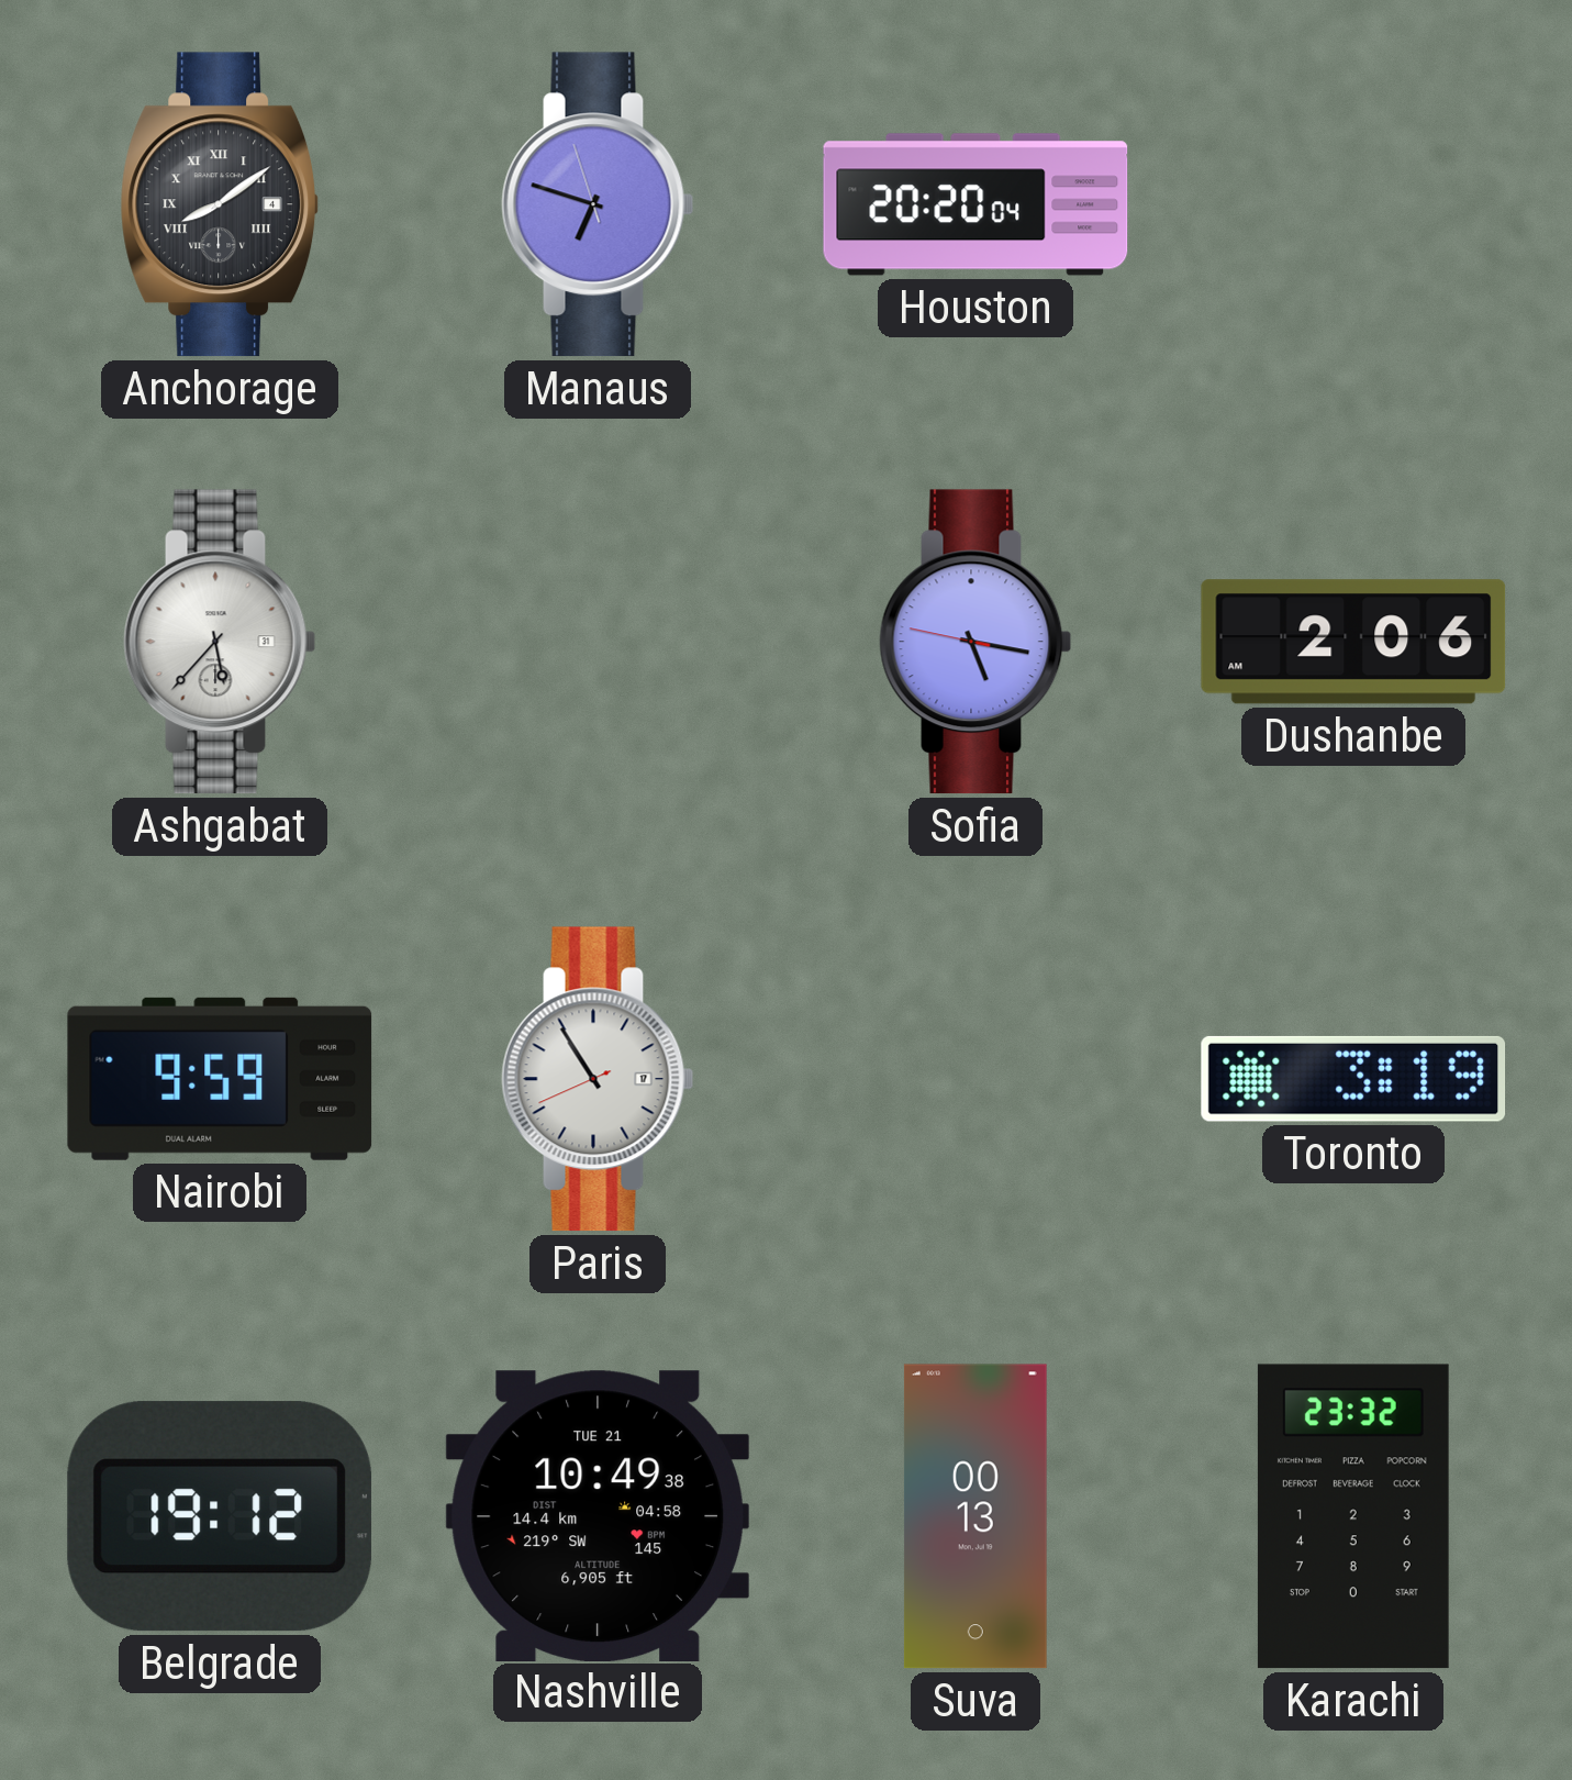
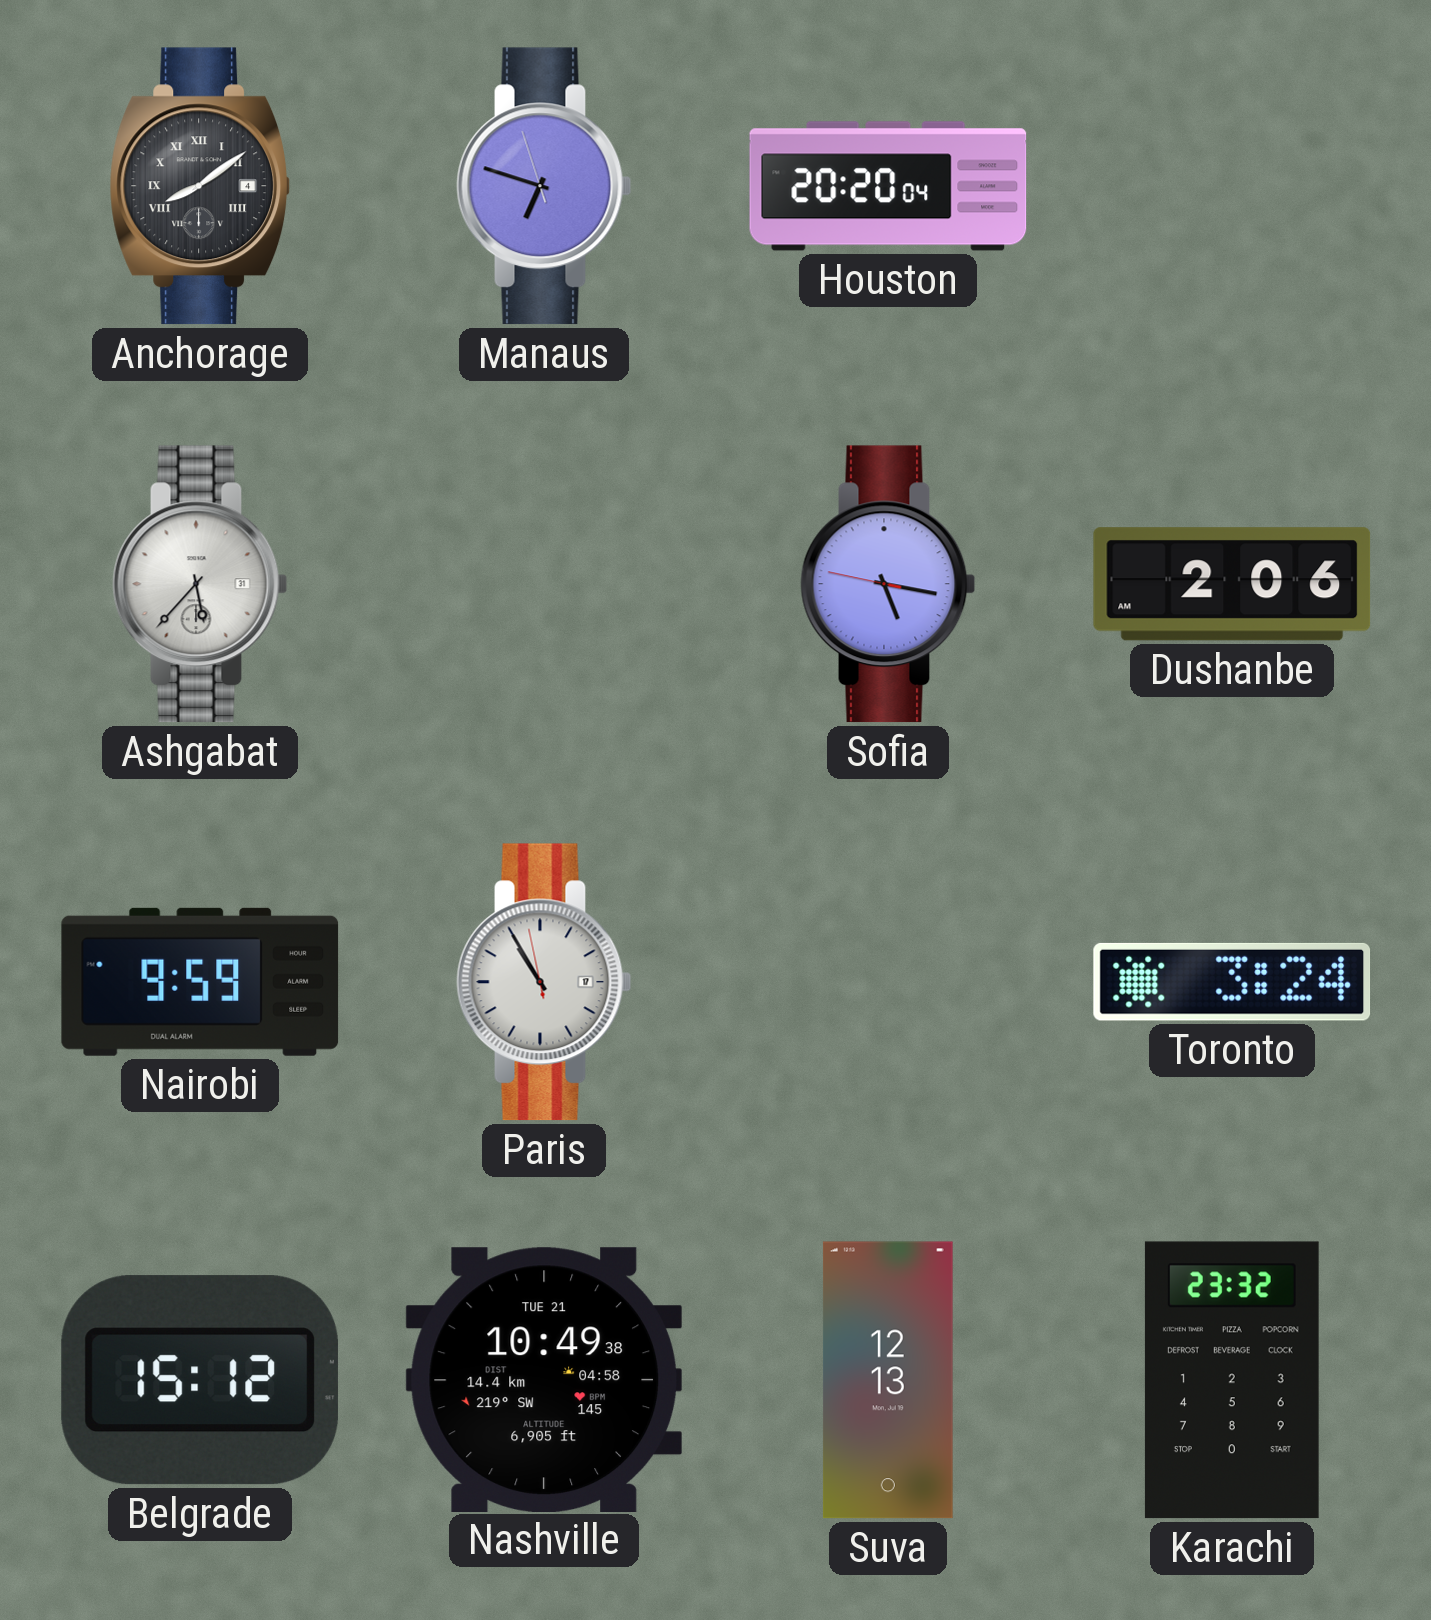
Paris: 10:54:41 -> 10:54:58 (544, 982)
Toronto: 3:19 -> 3:24 (1232, 982)
Belgrade: 19:12 -> 15:12 (200, 1380)
Suva: 00:13 -> 12:13 (888, 1380)
